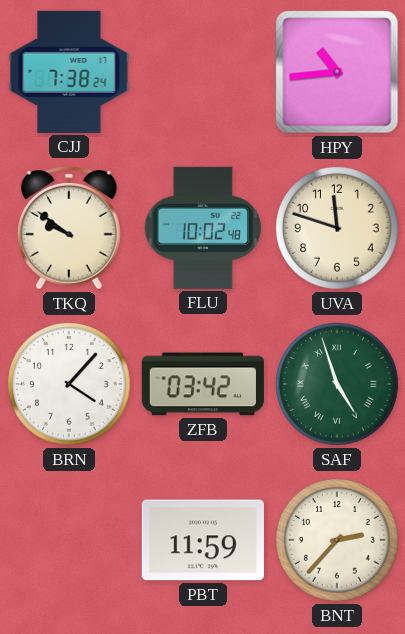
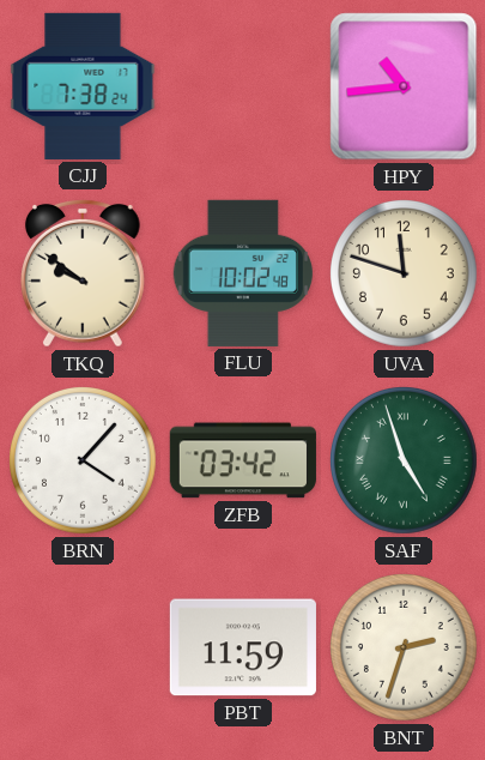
BNT: 2:37 -> 2:33 (405, 649)
